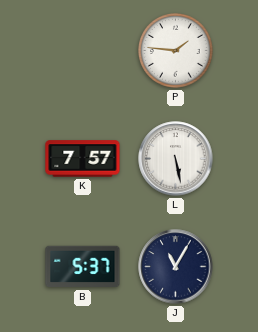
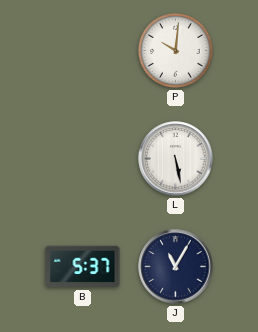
P: 1:46 -> 10:01 (176, 51)
K: 7:57 -> none (83, 159)
